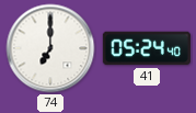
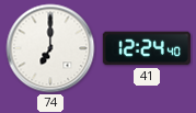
41: 05:24 -> 12:24 (147, 48)
